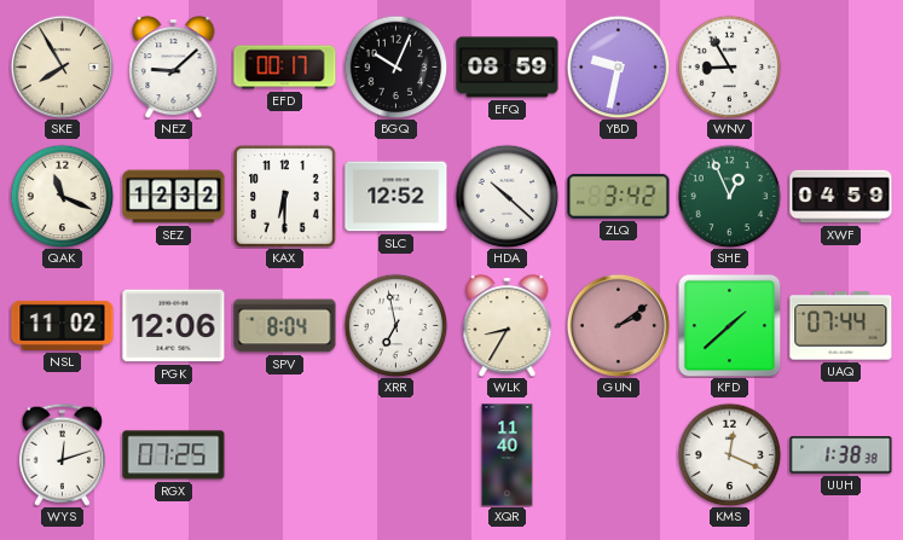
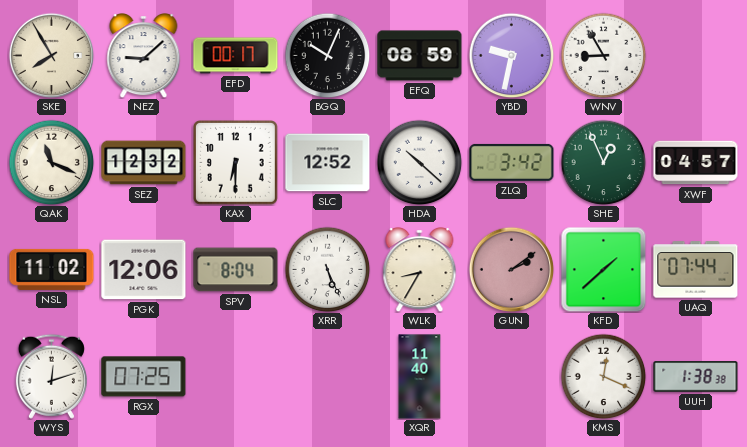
XWF: 04:59 -> 04:57 (696, 163)
XRR: 6:58 -> 5:26 (327, 269)
